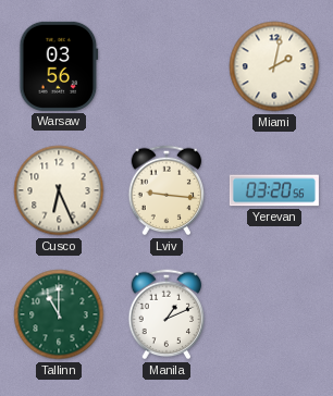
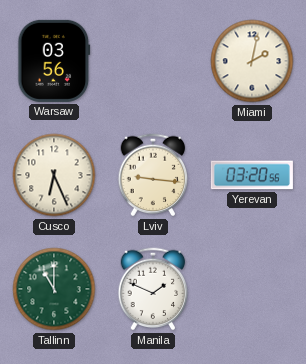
Manila: 1:11 -> 1:49 (153, 289)
